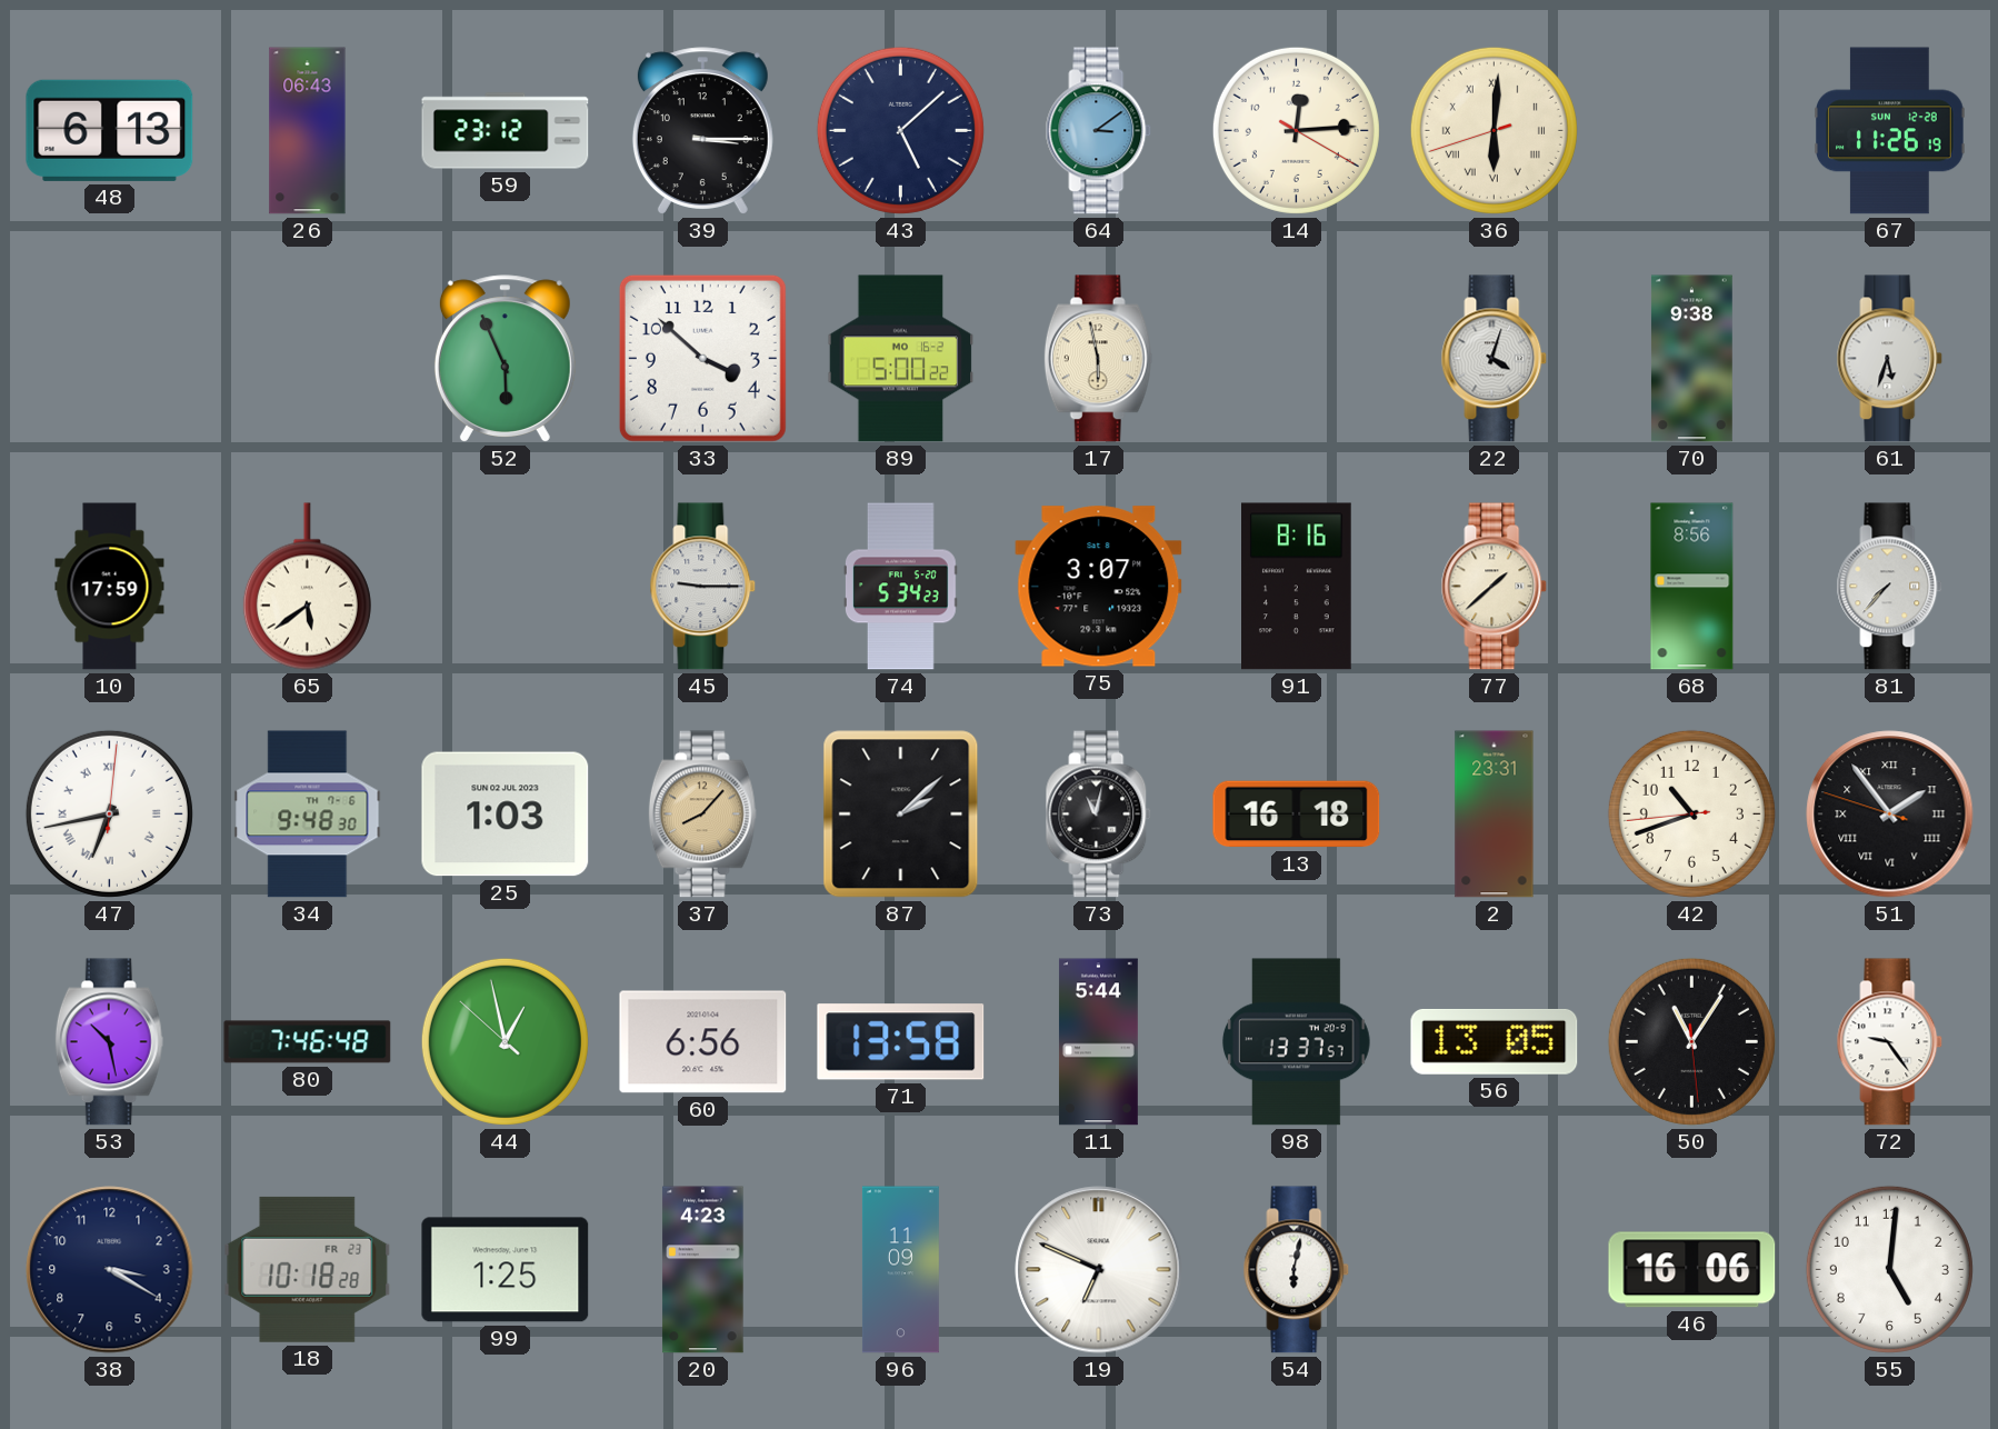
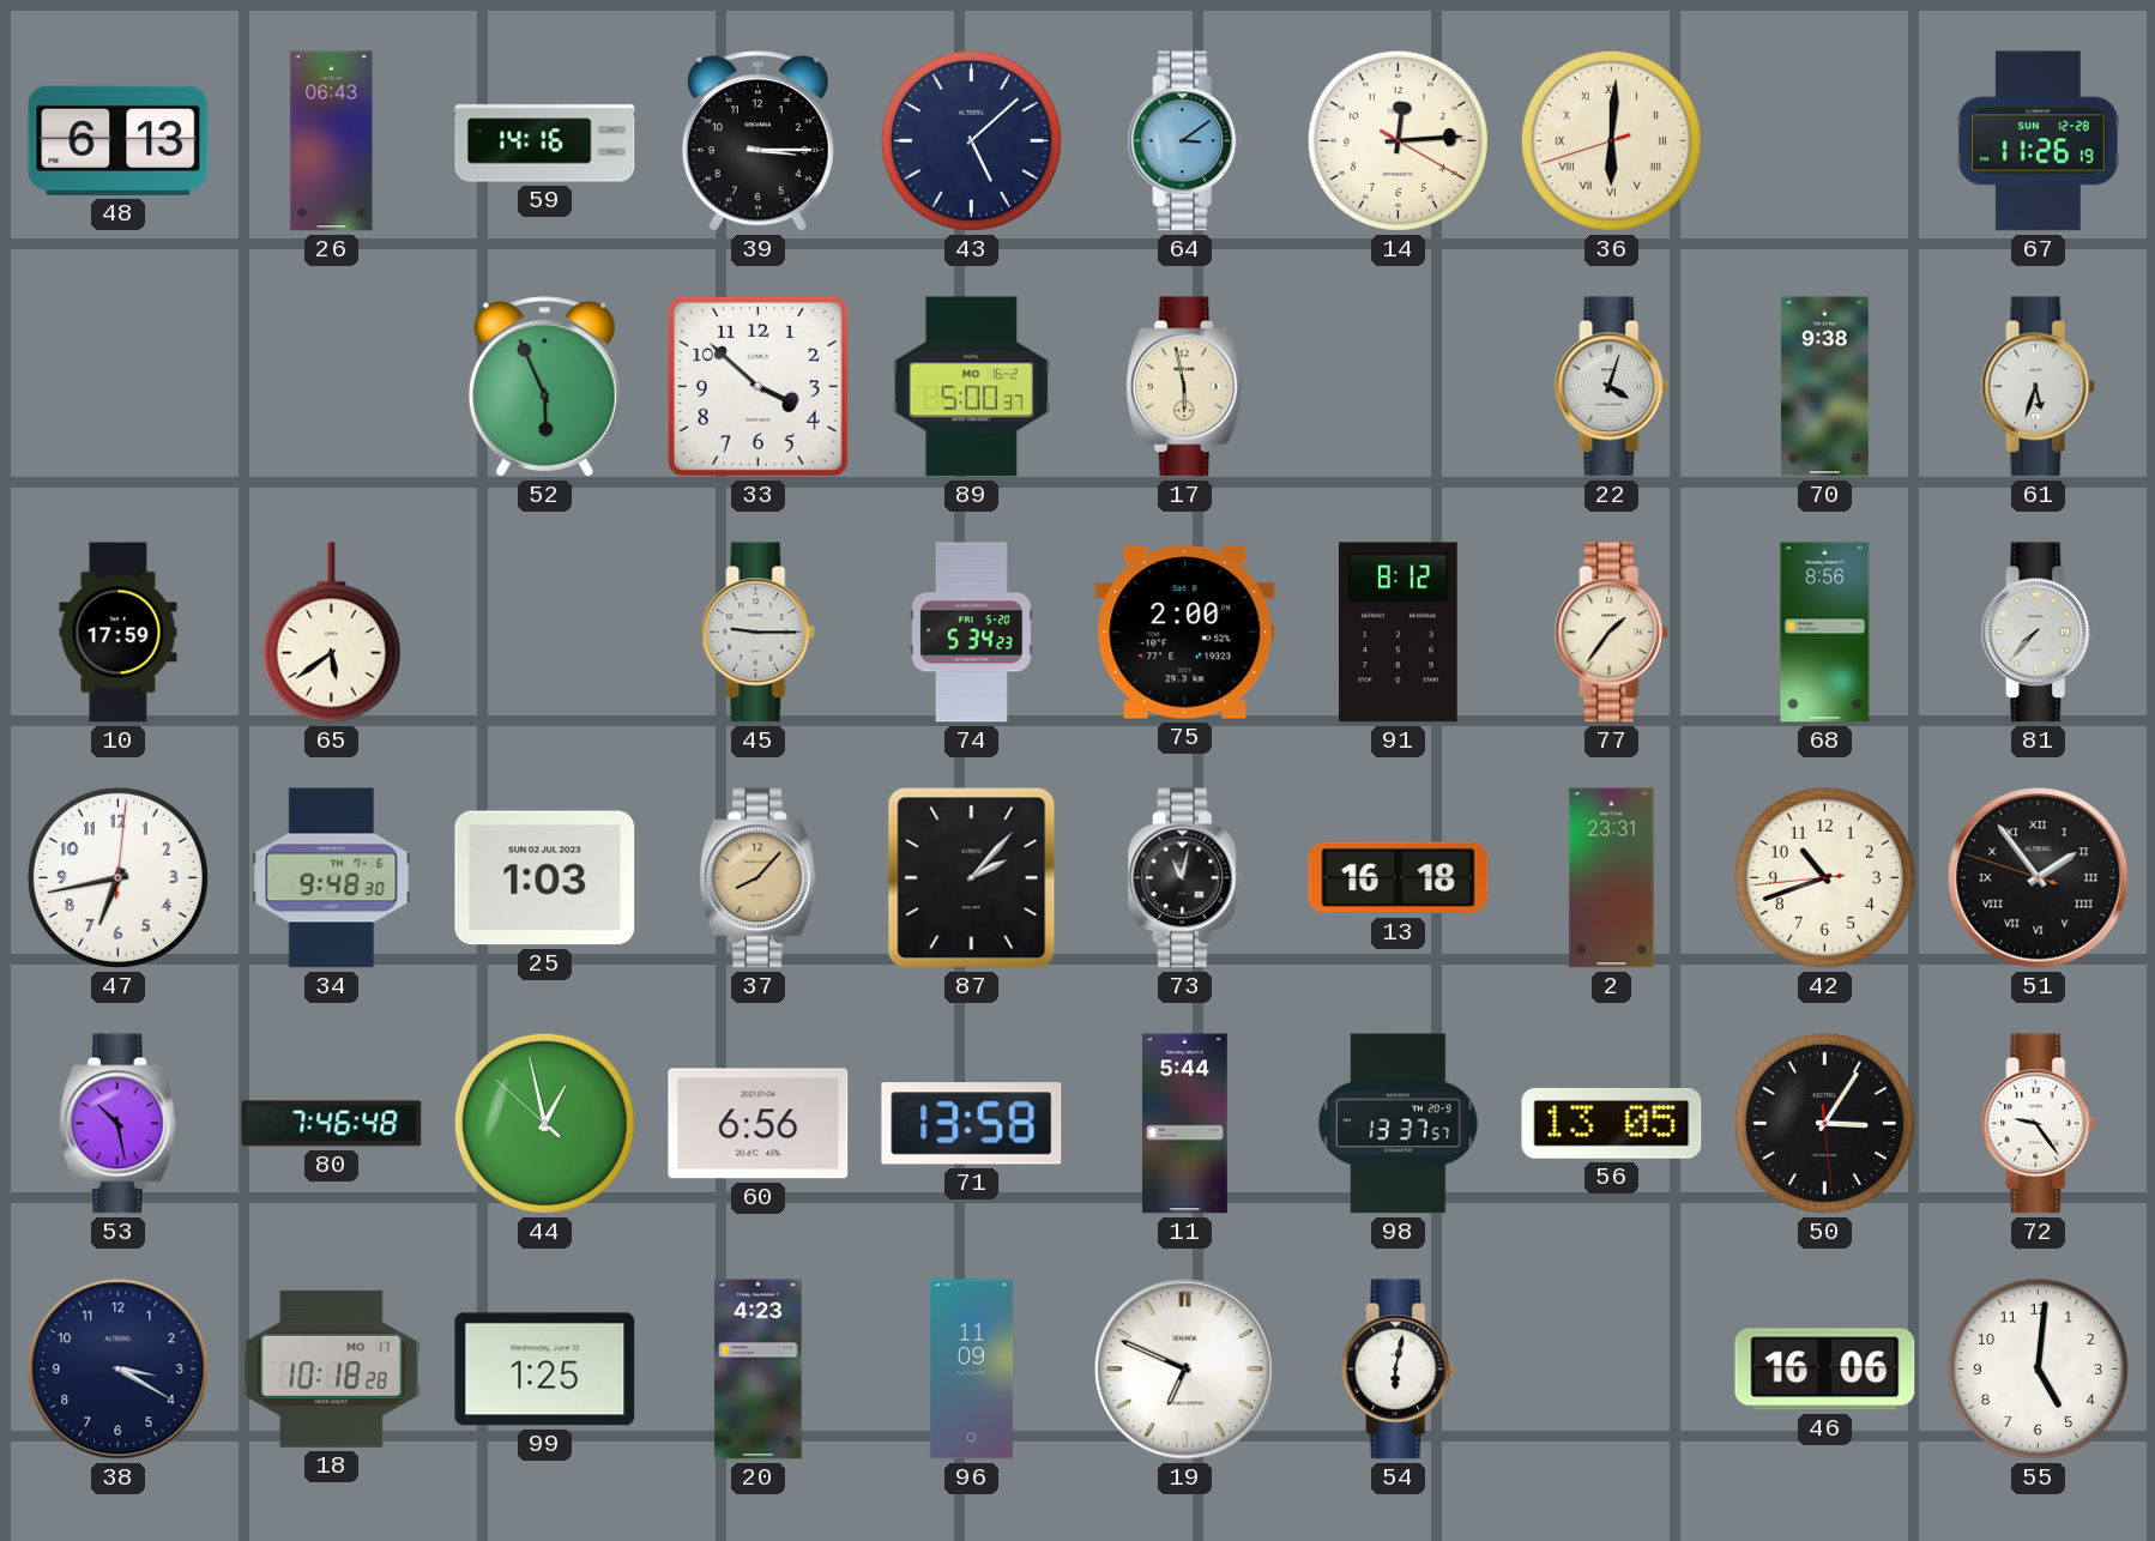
59: 23:12 -> 14:16 (545, 141)
89: 5:00:22 -> 5:00:37 (972, 387)
75: 3:07 -> 2:00 (1185, 633)
91: 8:16 -> 8:12 (1399, 633)
77: 1:38 -> 1:36 (1612, 633)
47 numerals: Roman -> Arabic (117, 877)
87: 2:08 -> 2:07 (972, 878)
50: 11:05 -> 3:05 (1824, 1123)
18 date: FR 23 -> MO 17 (332, 1368)
